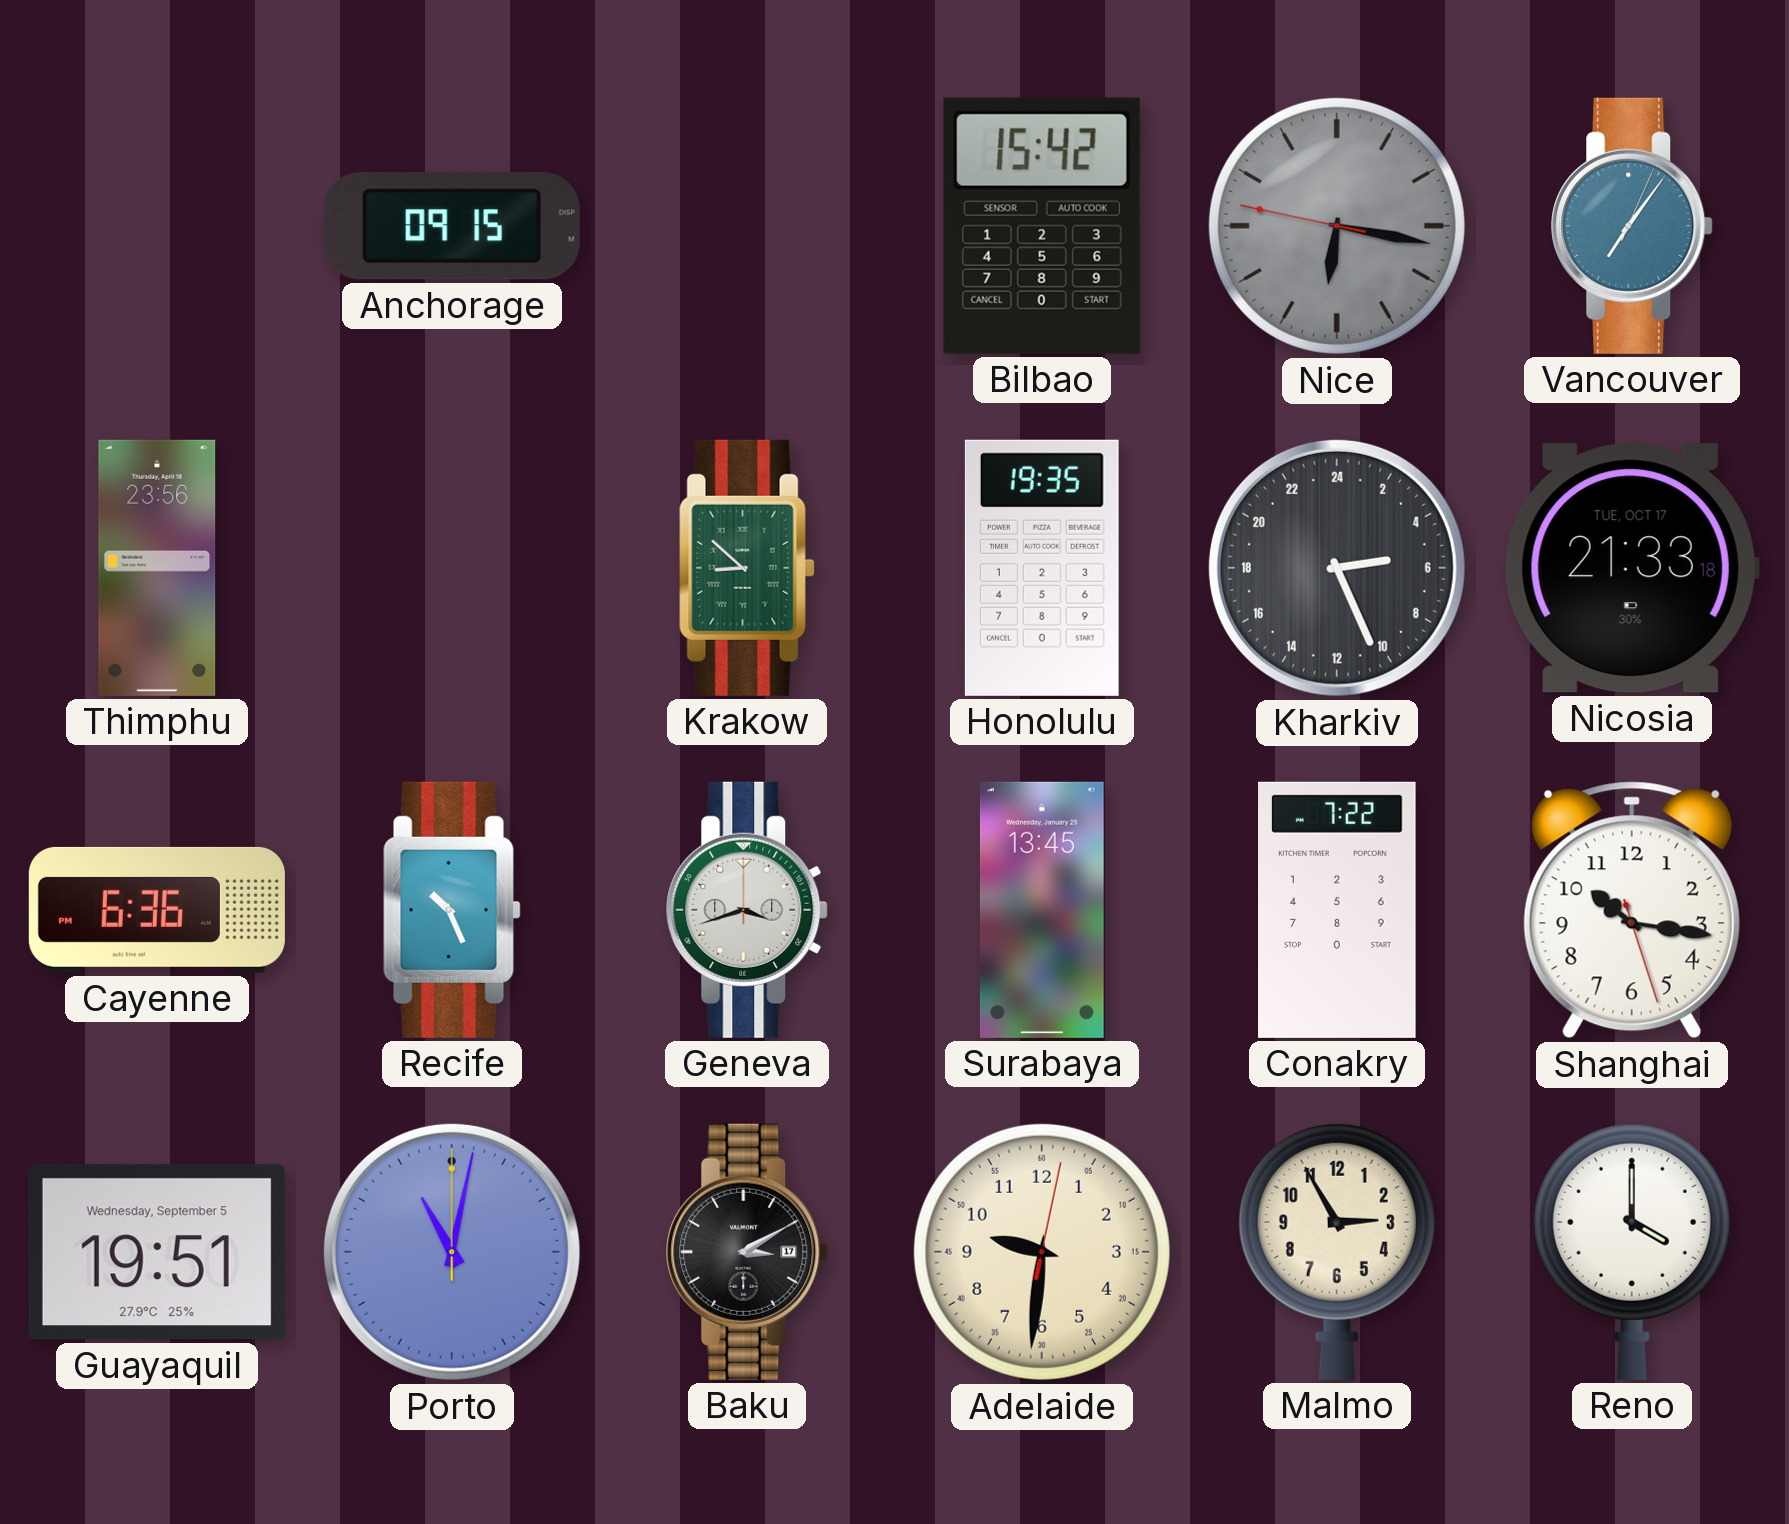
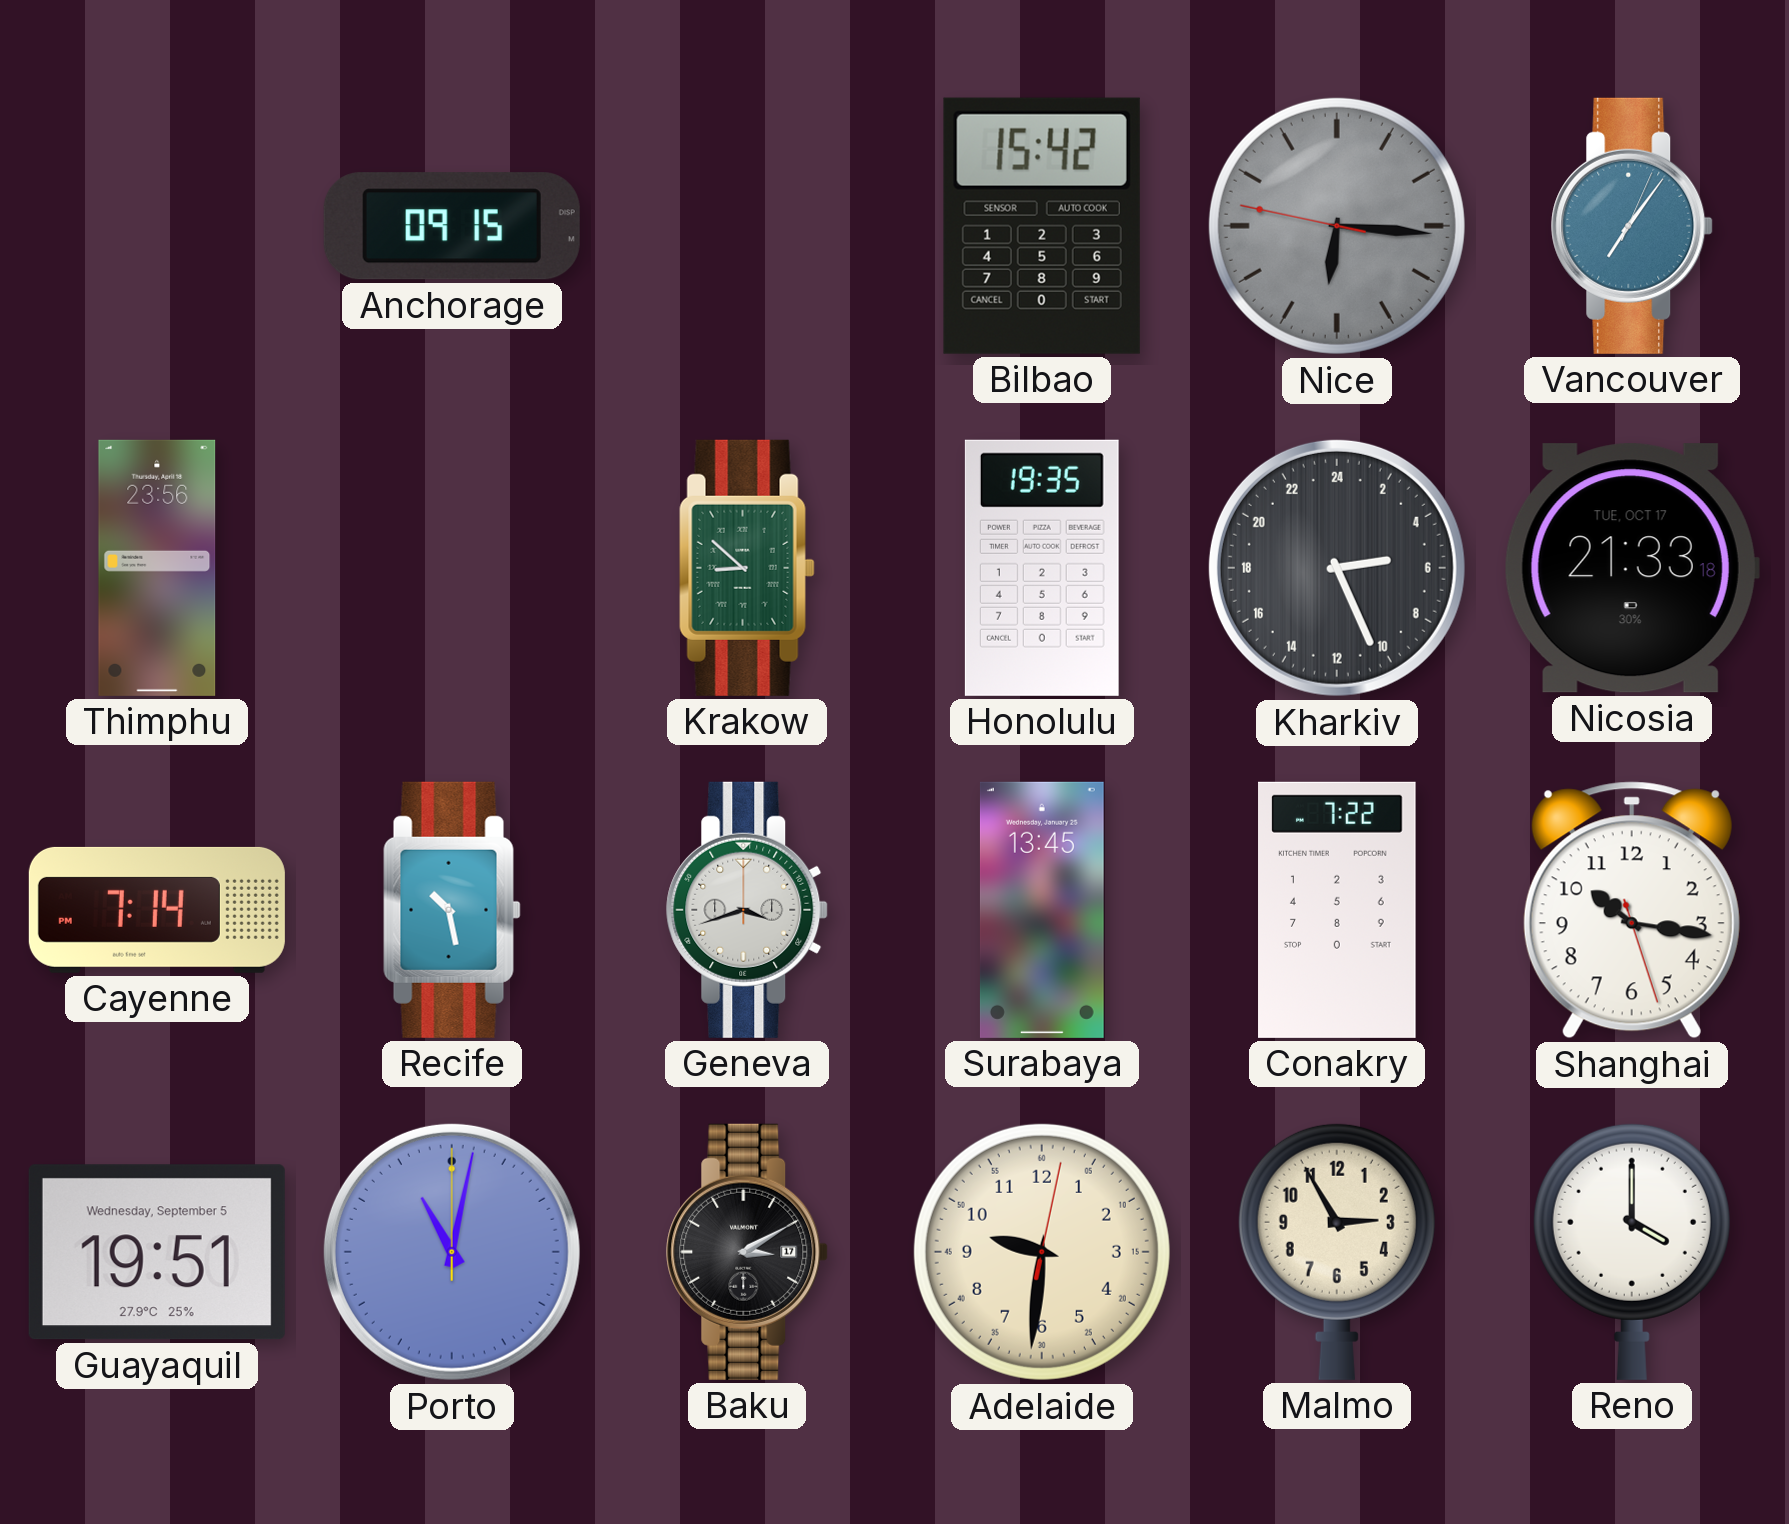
Nice: 6:16 -> 6:15 (1337, 226)
Cayenne: 6:36 -> 7:14 (157, 910)
Recife: 10:26 -> 10:28 (452, 910)
